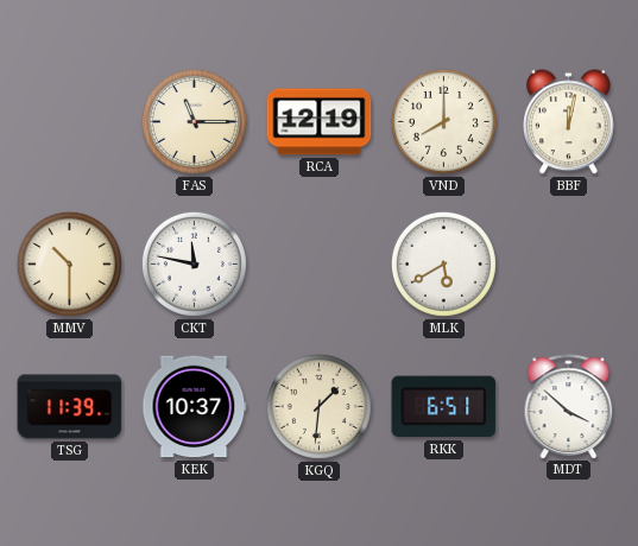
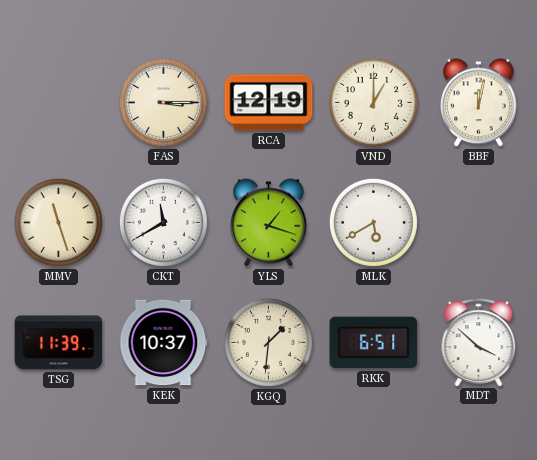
FAS: 11:15 -> 3:15 (163, 102)
VND: 8:00 -> 1:00 (373, 102)
MMV: 10:30 -> 11:27 (58, 222)
CKT: 11:47 -> 11:40 (163, 222)
YLS: none -> 1:18 (269, 223)
